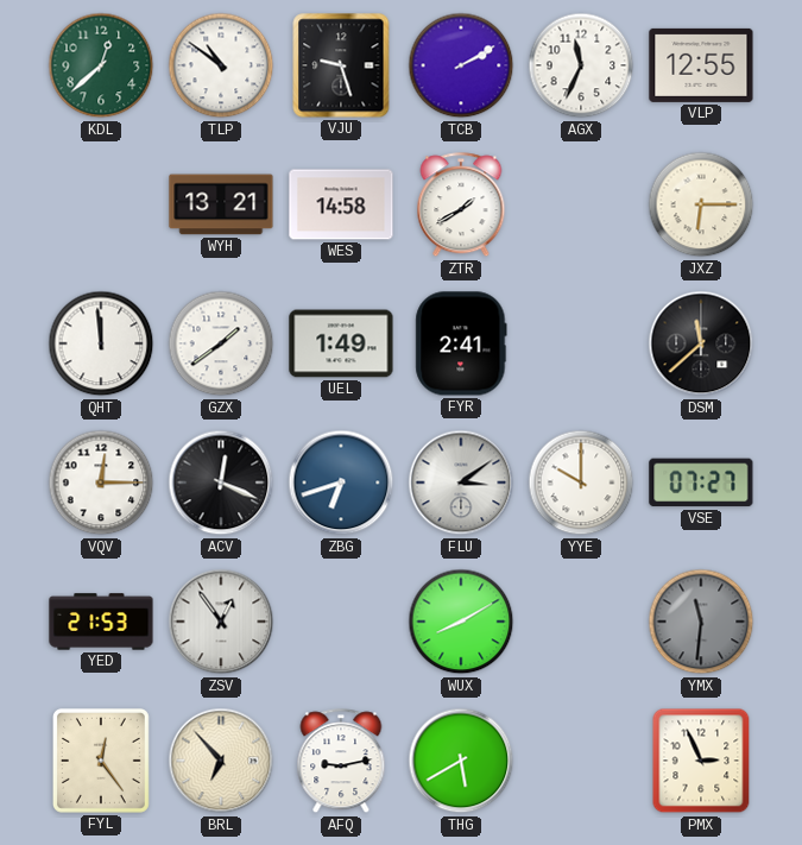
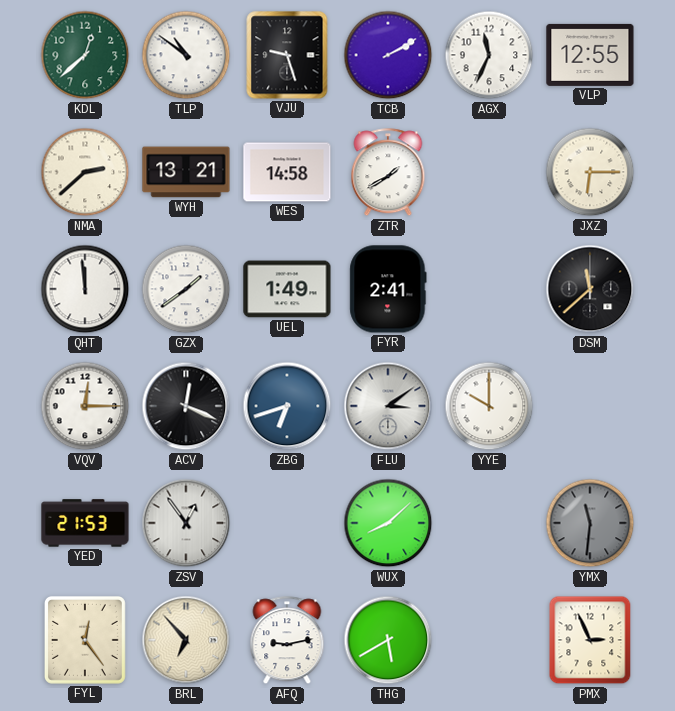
NMA: none -> 2:38 (85, 172)
VSE: 07:27 -> none (701, 483)
WUX: 8:10 -> 8:08 (388, 523)
